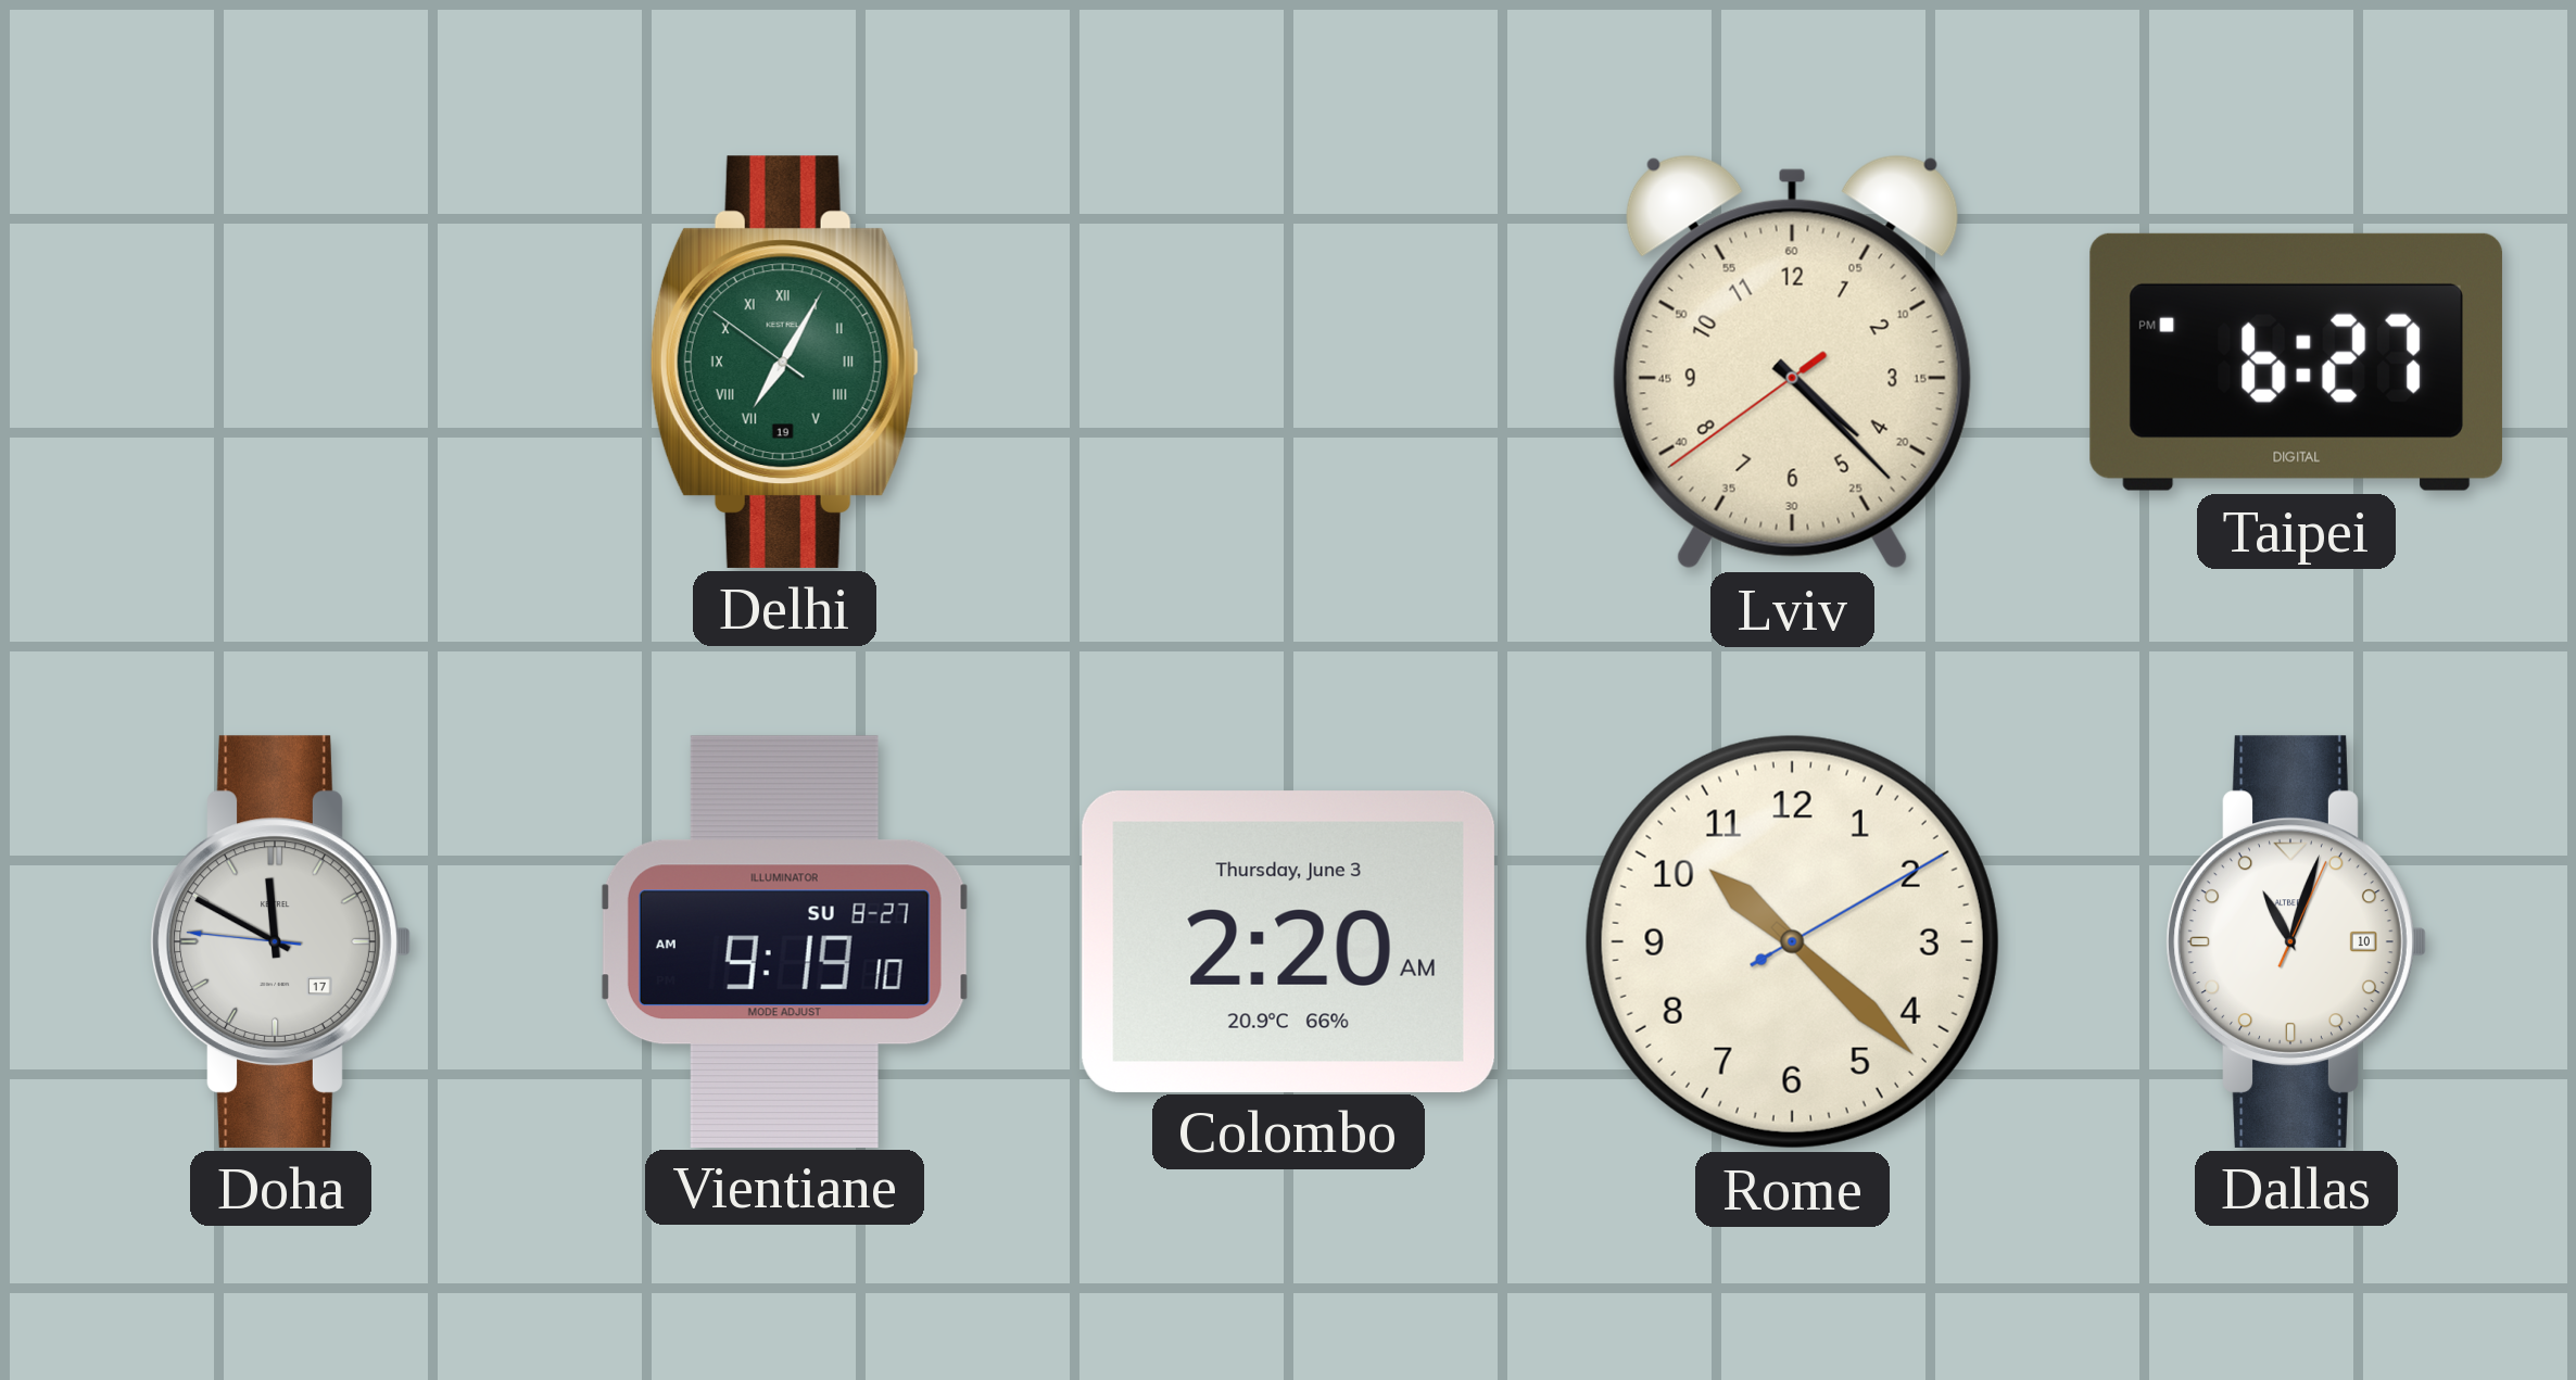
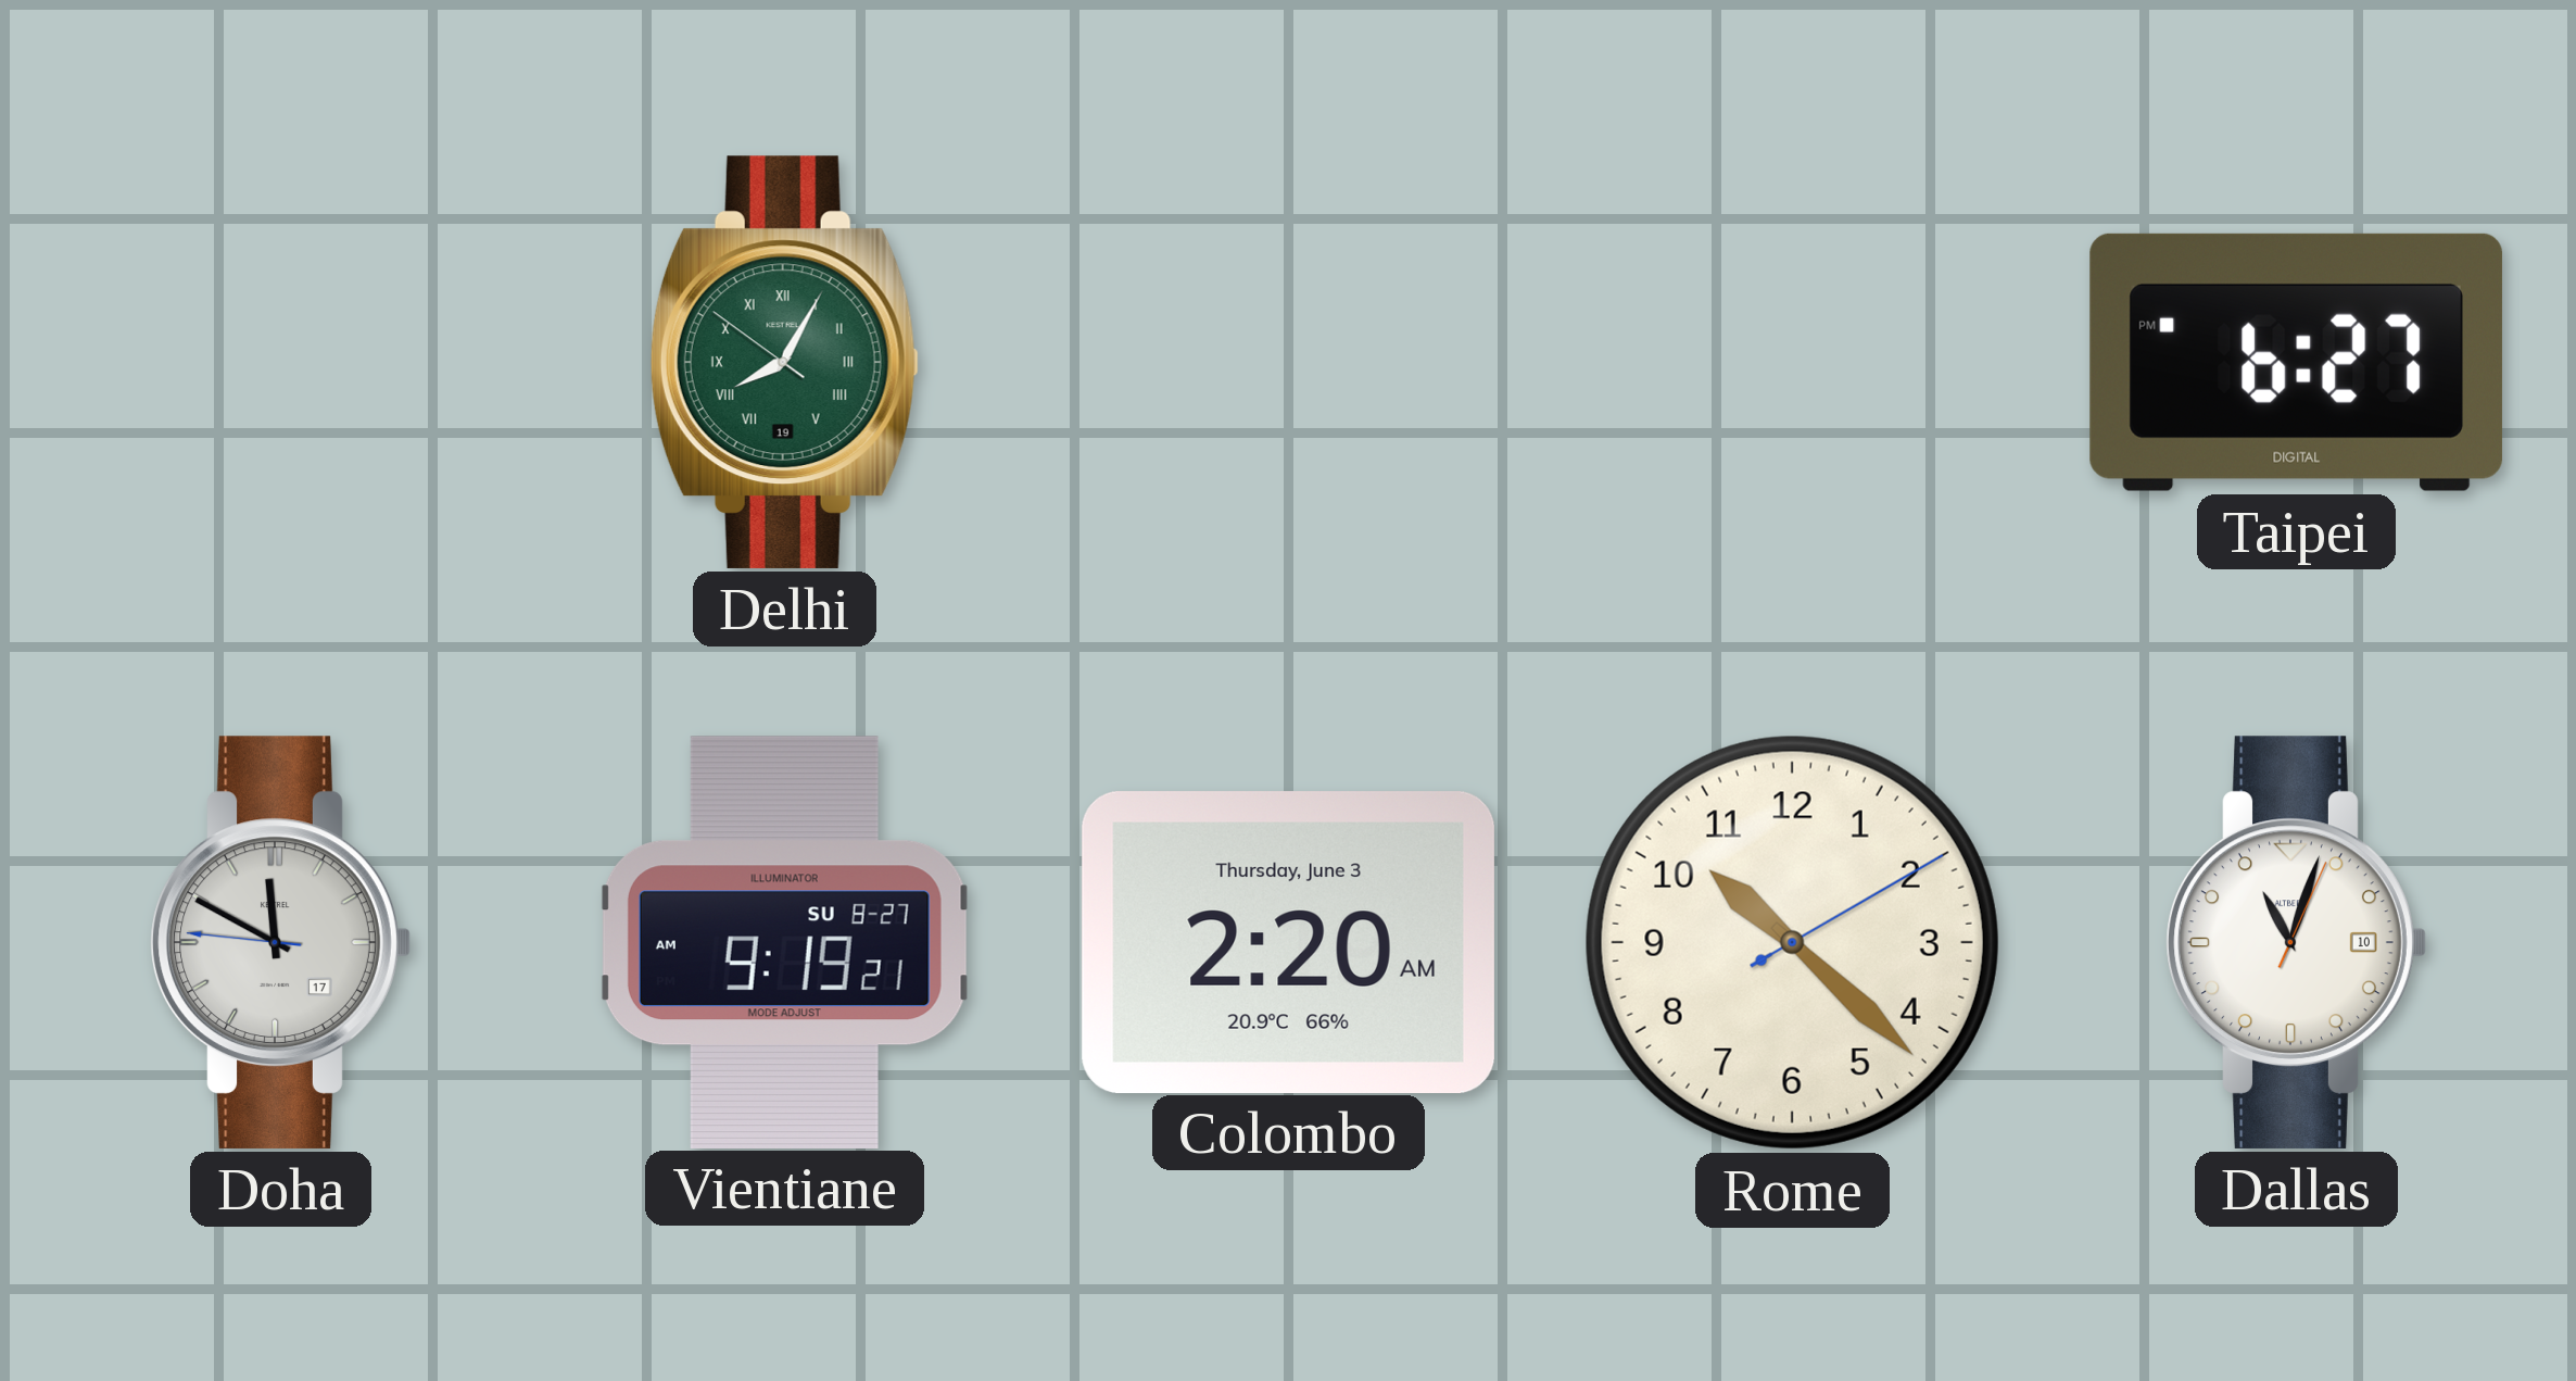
Delhi: 7:04 -> 8:04 (784, 362)
Lviv: 4:22 -> none (1792, 362)
Vientiane: 9:19:10 AM -> 9:19:21 AM (784, 942)
